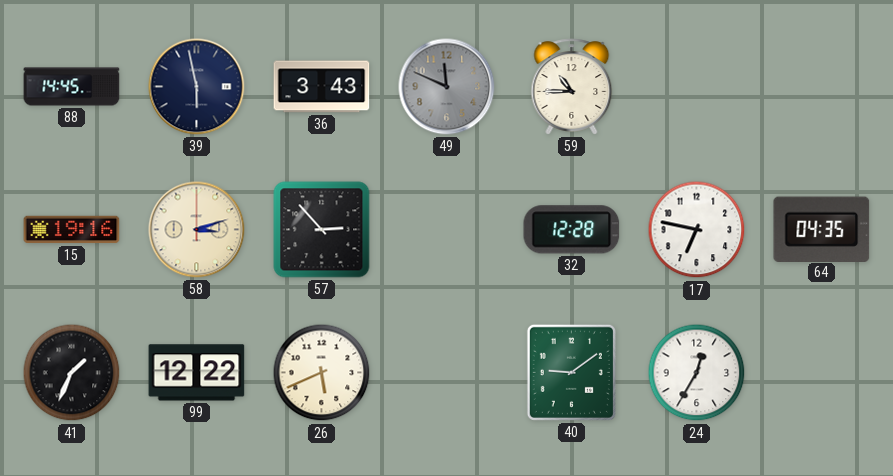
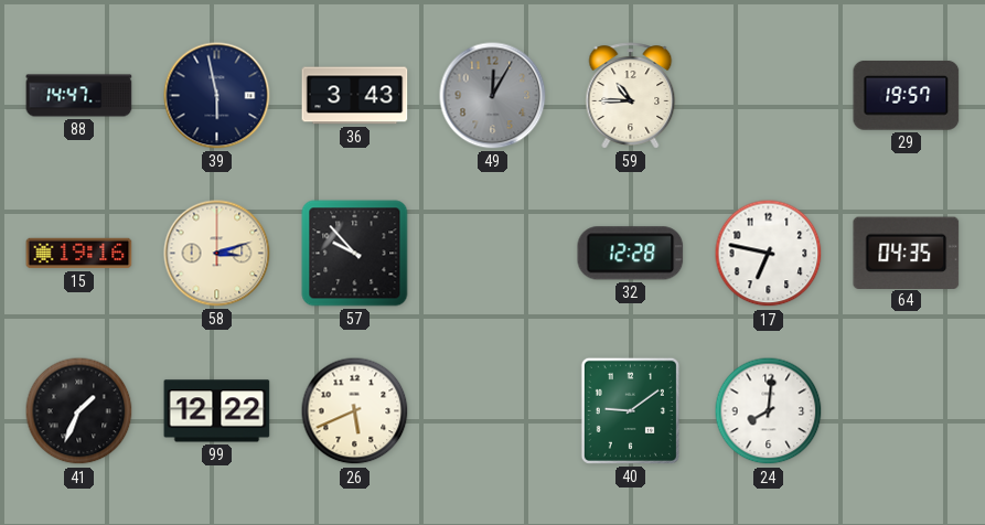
88: 14:45 -> 14:47 (79, 96)
49: 11:49 -> 12:05 (493, 96)
29: none -> 19:57 (907, 95)
57: 2:53 -> 9:53 (355, 254)
24: 12:35 -> 8:01 (769, 411)
